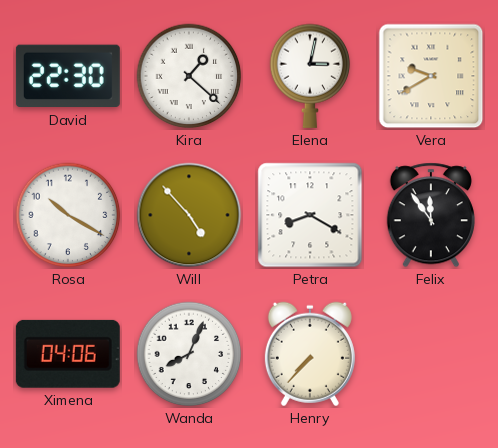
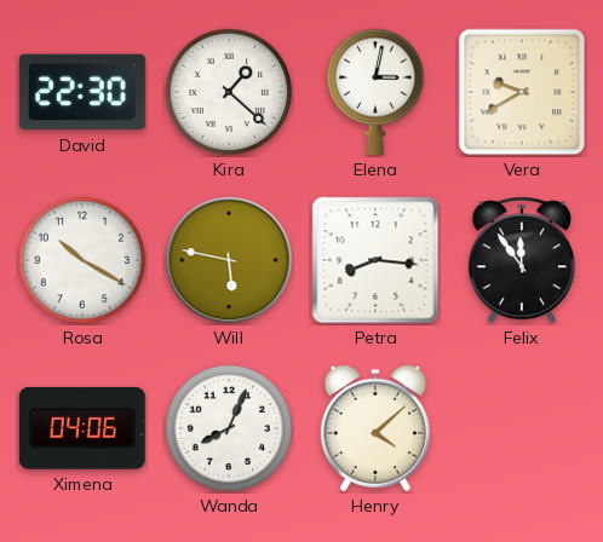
Will: 4:53 -> 5:47 (229, 260)
Petra: 8:20 -> 8:16 (375, 260)
Henry: 7:37 -> 4:08 (375, 428)
